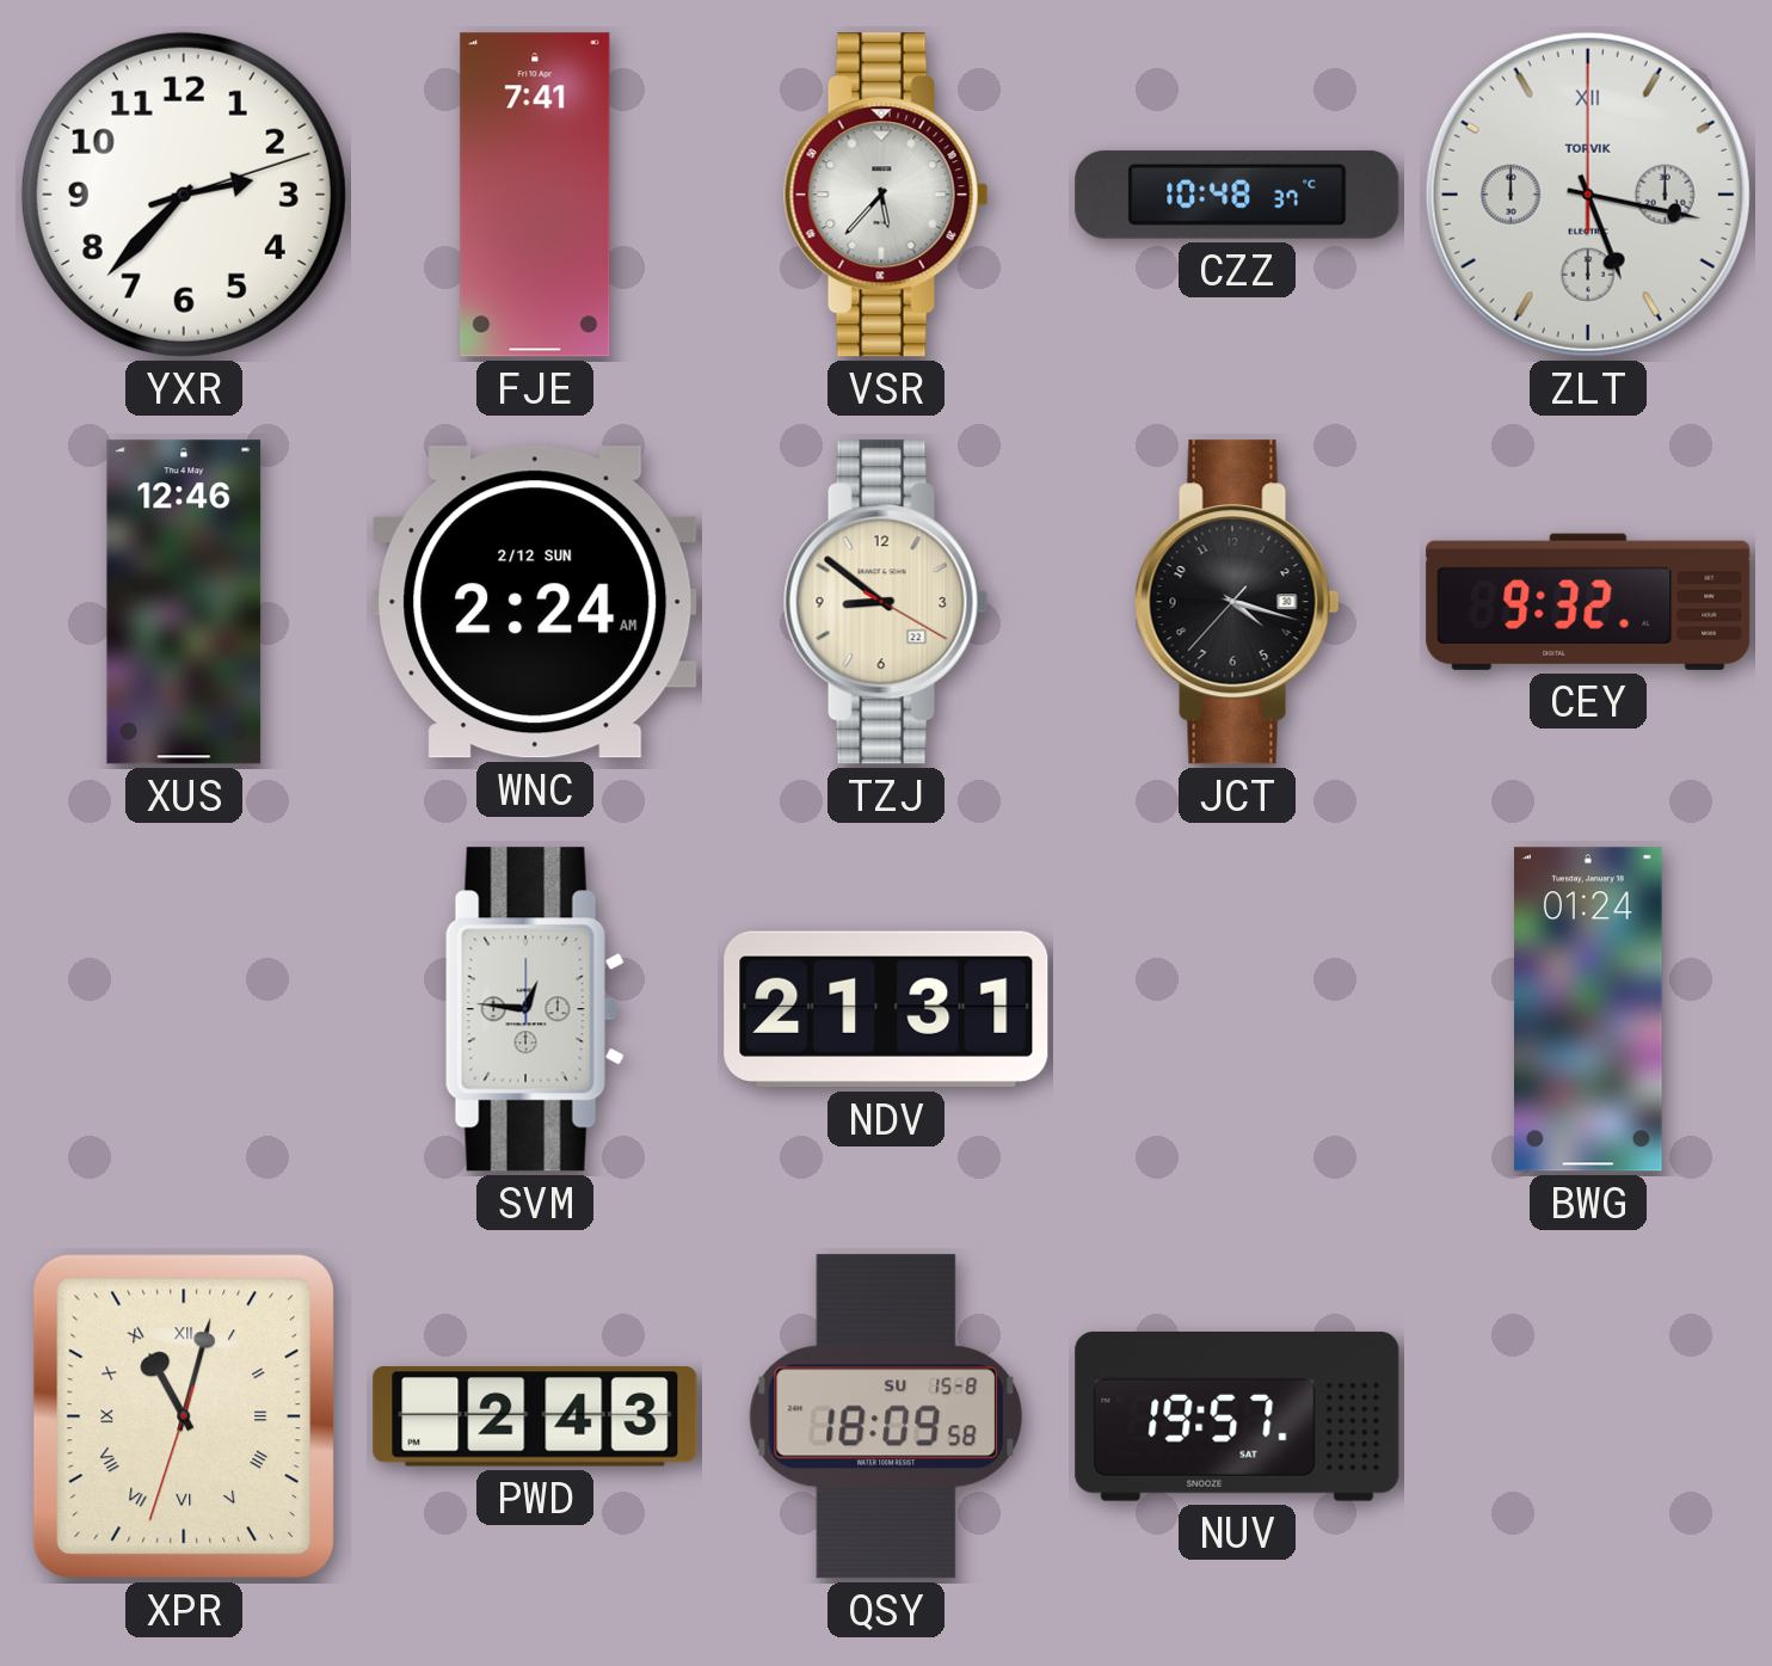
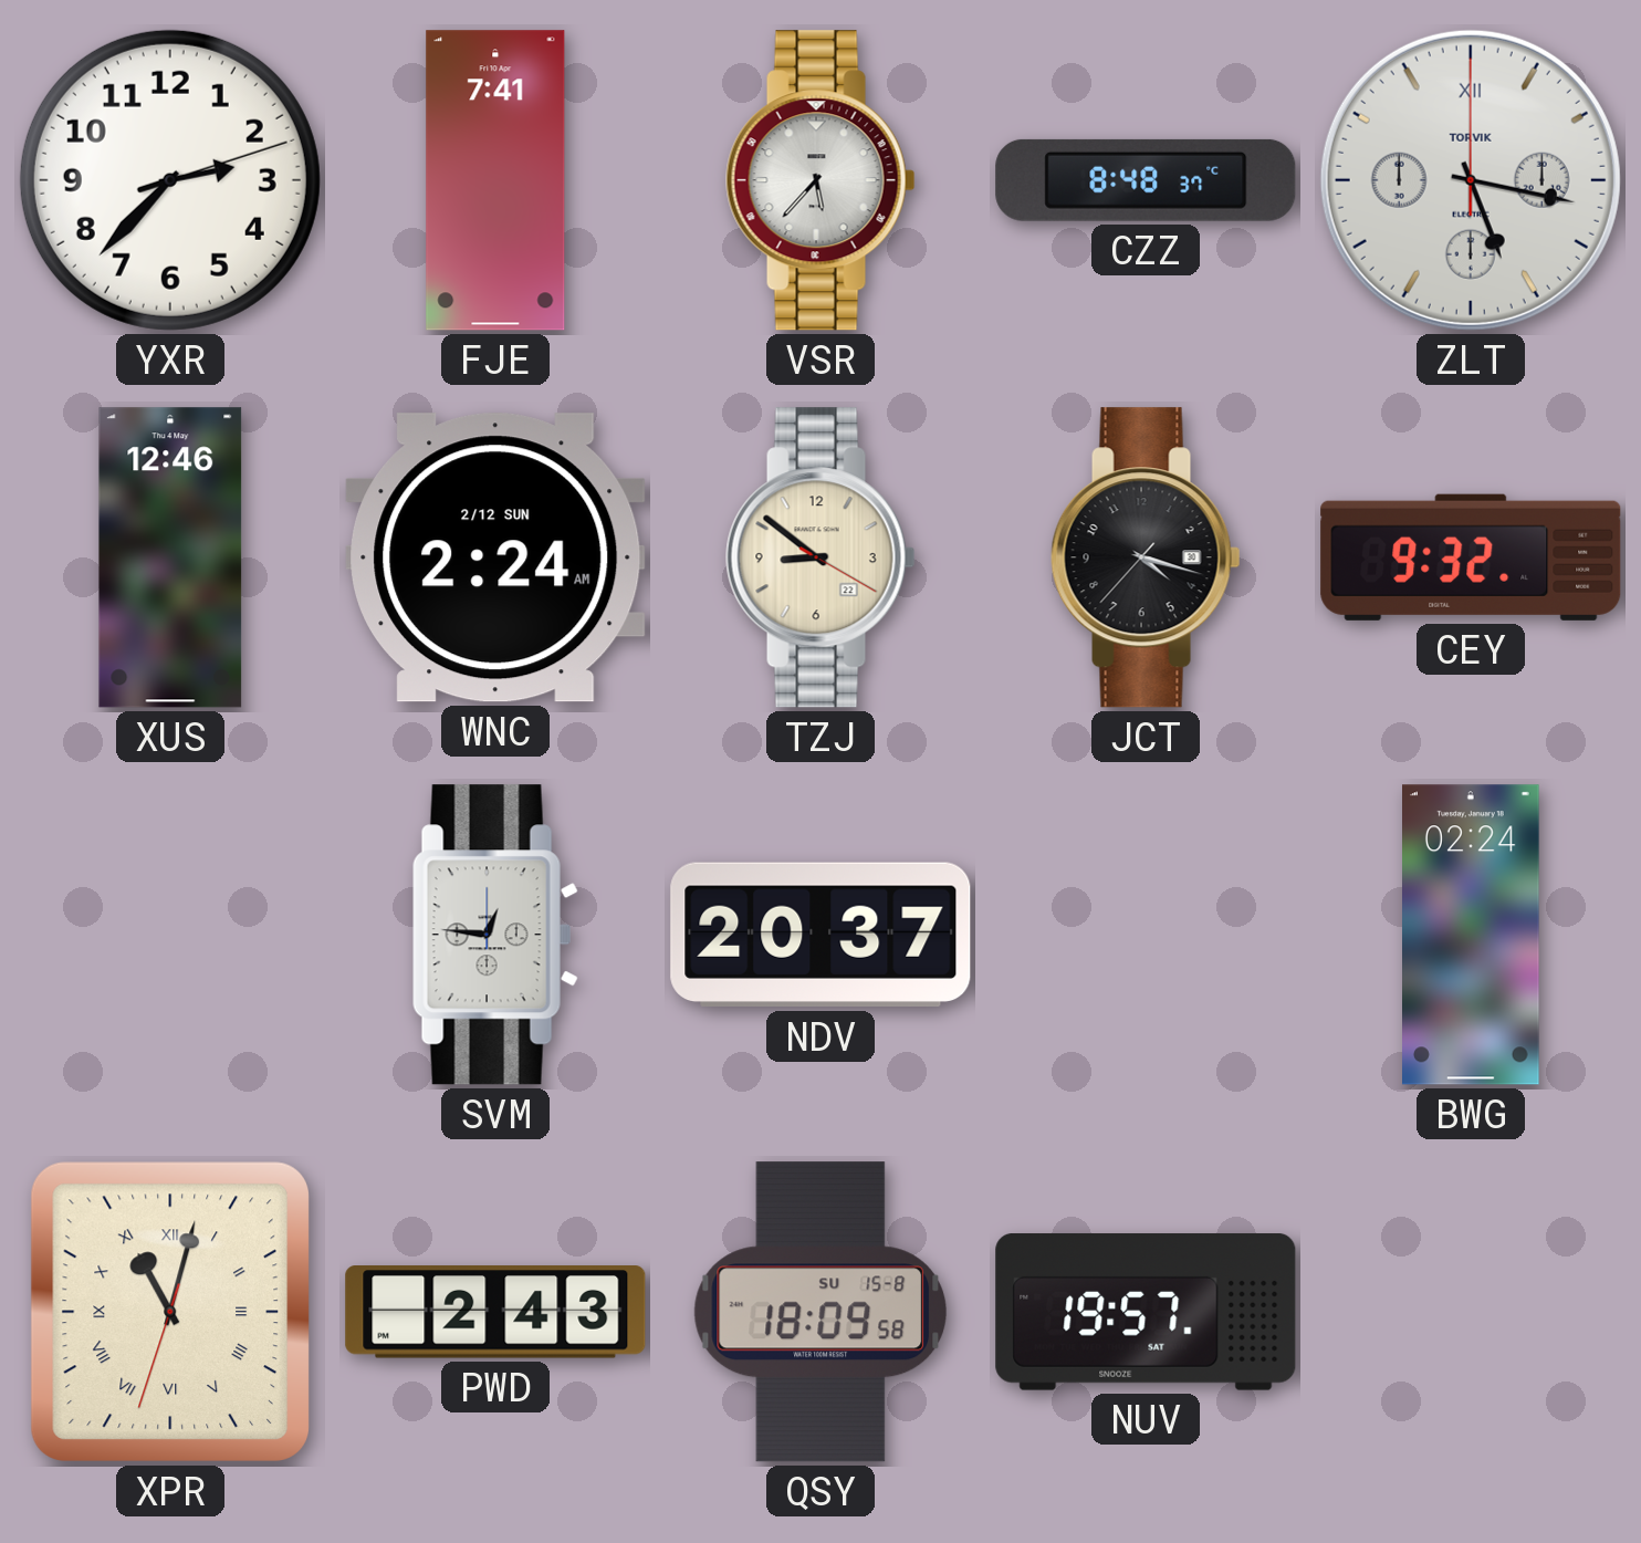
CZZ: 10:48 -> 8:48 (1146, 180)
NDV: 21:31 -> 20:37 (820, 935)
BWG: 01:24 -> 02:24 (1472, 935)
